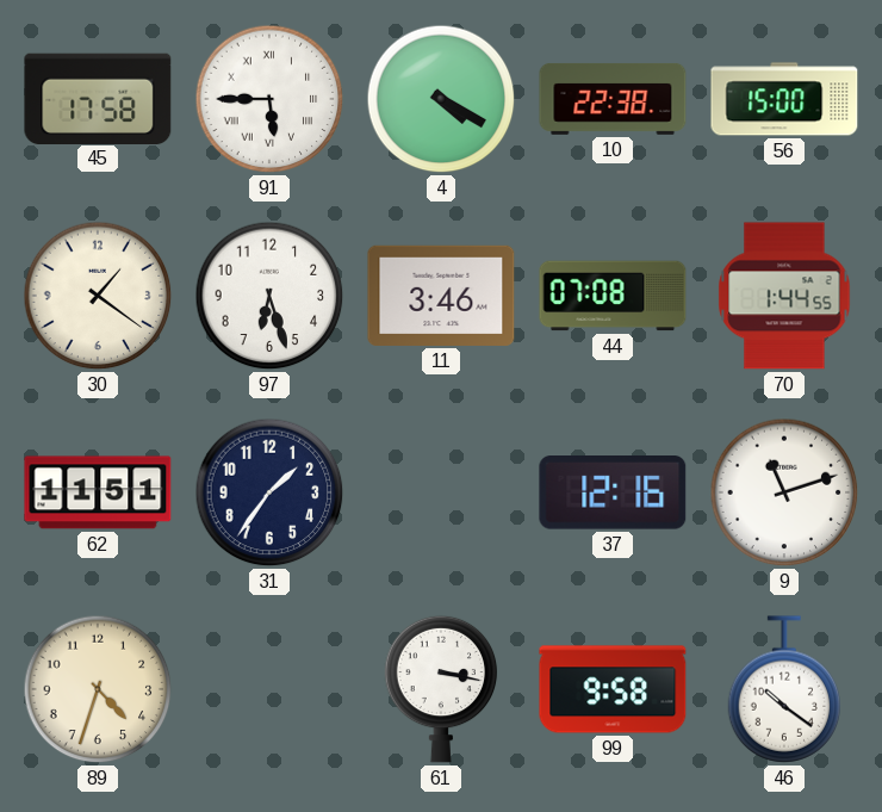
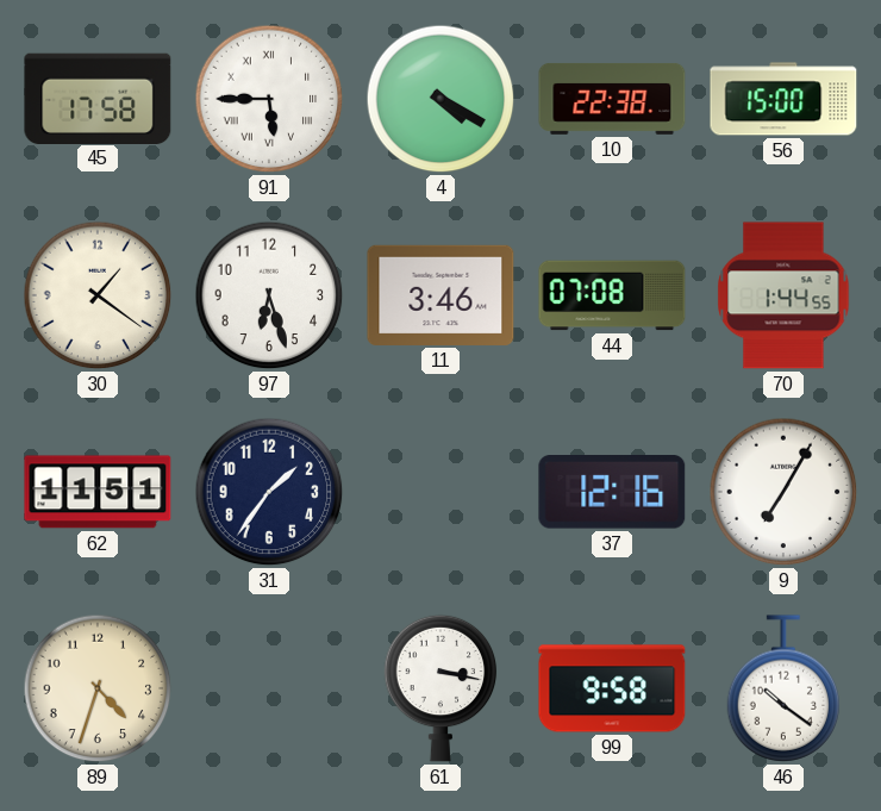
9: 11:12 -> 7:05 (783, 492)
